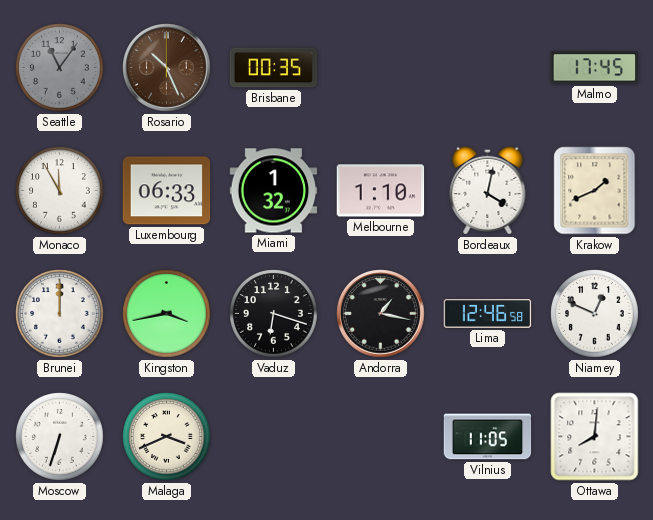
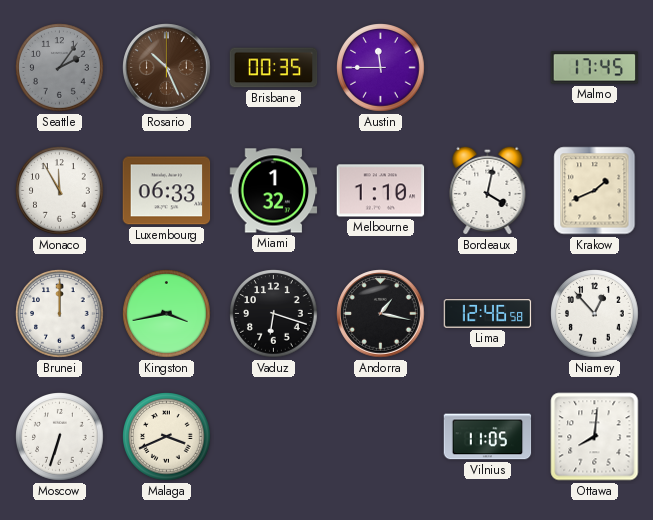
Seattle: 11:06 -> 2:06 (60, 68)
Austin: none -> 11:45 (381, 68)
Niamey: 12:49 -> 12:53 (595, 314)
